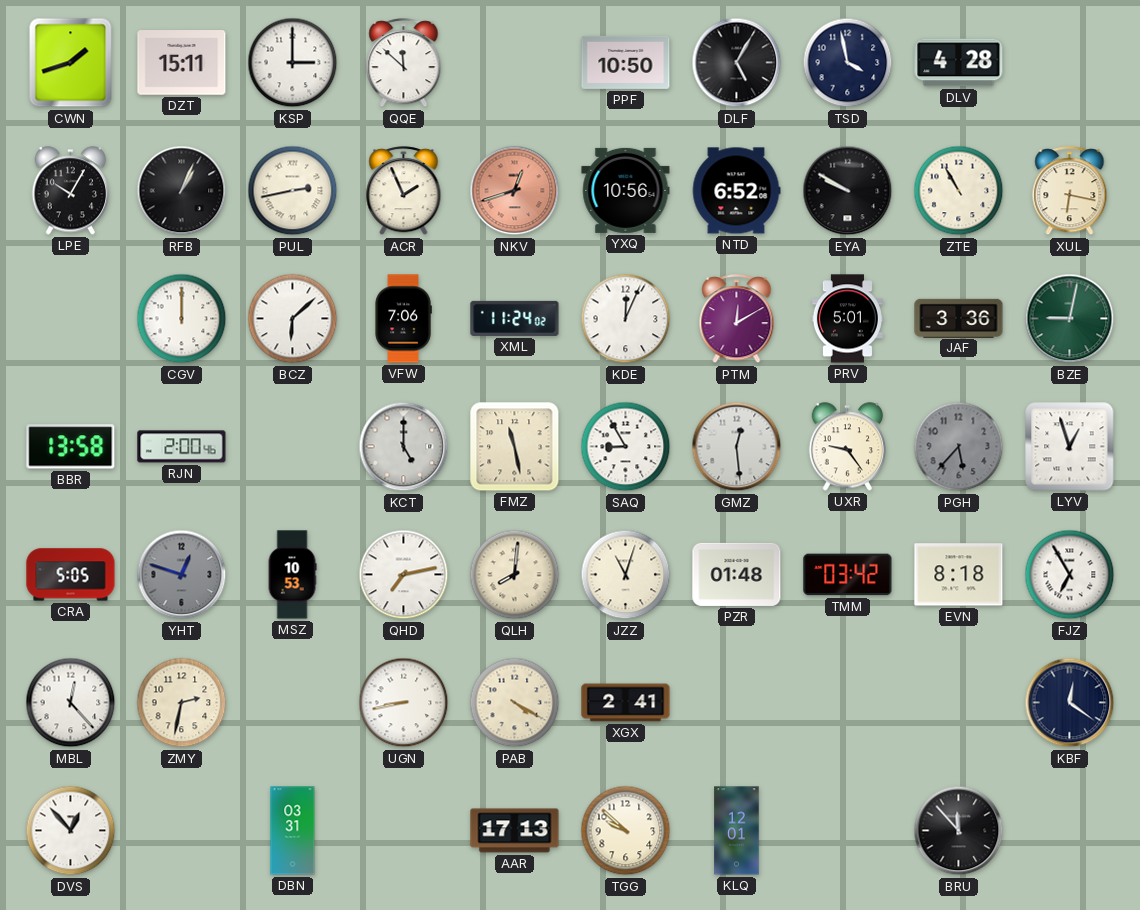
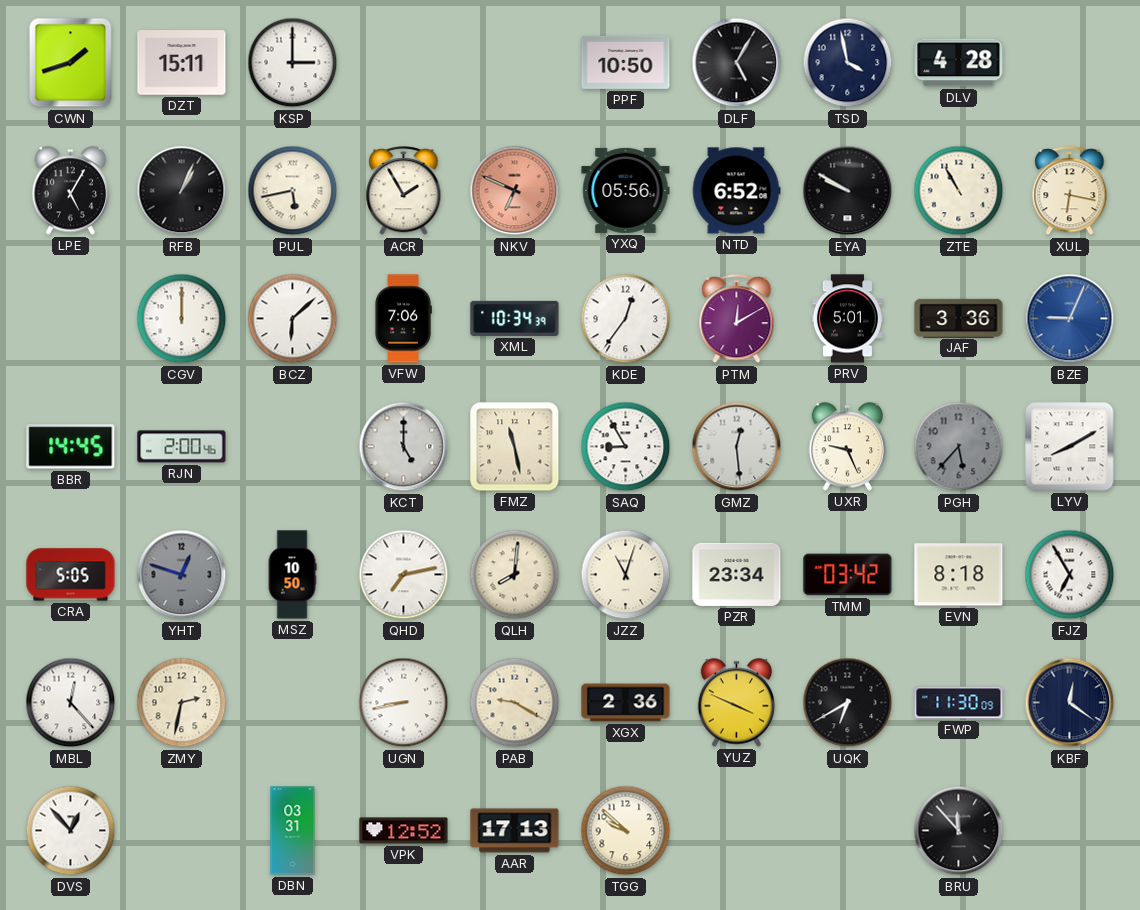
QQE: 11:52 -> none (404, 63)
LPE: 10:05 -> 5:05 (71, 191)
PUL: 2:43 -> 5:43 (293, 191)
ACR: 1:56 -> 1:55 (404, 191)
NKV: 12:42 -> 6:49 (515, 191)
YXQ: 10:56 -> 05:56 (626, 190)
XML: 11:24 -> 10:34 (515, 318)
KDE: 12:04 -> 12:36 (626, 319)
BZE: 9:02 -> 9:04 (1070, 319)
BZE dial: green -> blue (1070, 319)
BBR: 13:58 -> 14:45 (71, 447)
UXR: 9:24 -> 9:26 (848, 447)
LYV: 12:57 -> 8:10 (1070, 447)
MSZ: 10:53 -> 10:50 (292, 575)
PZR: 01:48 -> 23:34 (737, 574)
PAB: 4:20 -> 9:20 (515, 703)
XGX: 2:41 -> 2:36 (626, 703)
YUZ: none -> 3:49 (737, 703)
UQK: none -> 6:40 (848, 703)
FWP: none -> 11:30 (959, 703)
VPK: none -> 12:52 (404, 831)
KLQ: 12:01 -> none (737, 831)
